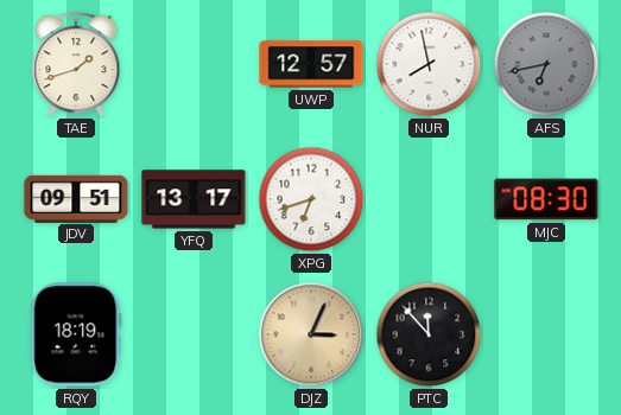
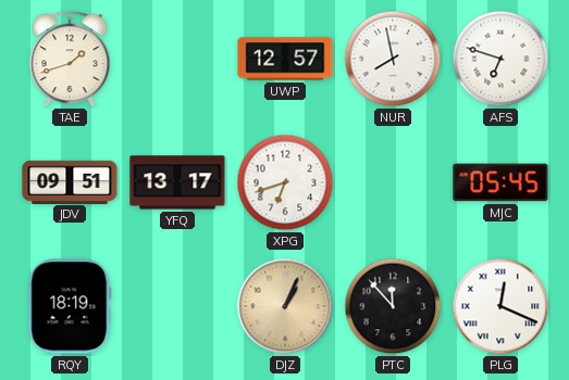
AFS: 6:43 -> 6:48 (500, 59)
AFS dial: grey -> white (500, 59)
MJC: 08:30 -> 05:45 (500, 182)
DJZ: 3:04 -> 1:04 (285, 306)
PLG: none -> 12:19 (500, 306)
